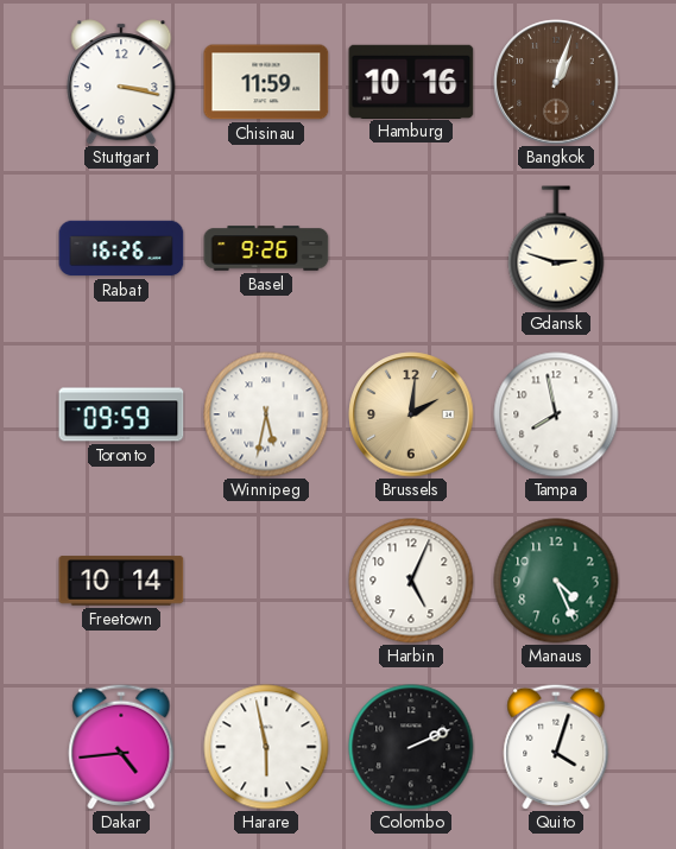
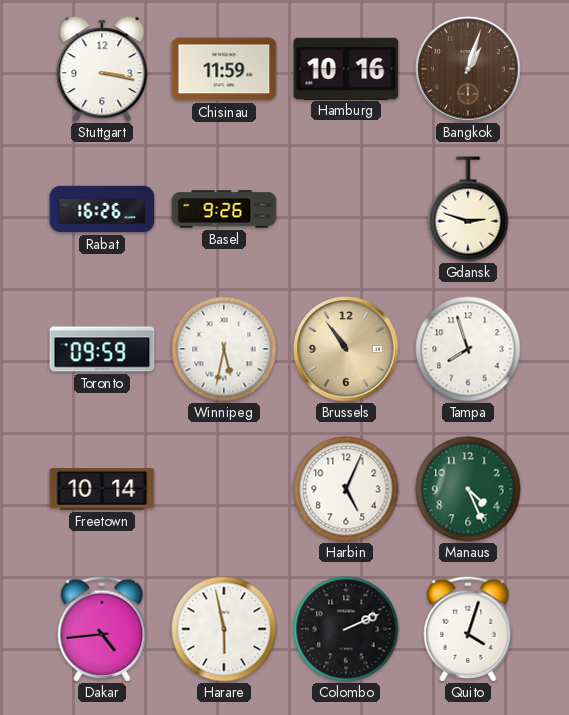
Brussels: 2:01 -> 10:54 (346, 349)
Tampa: 7:58 -> 7:57 (468, 349)
